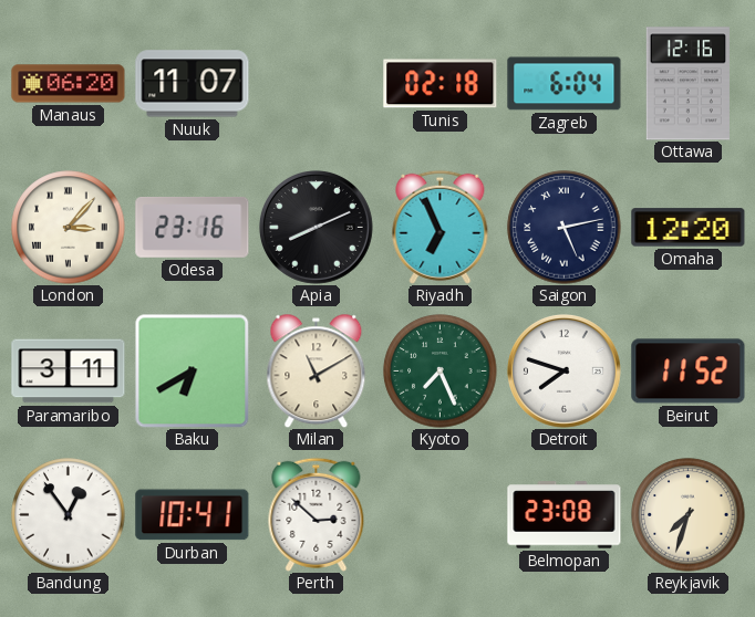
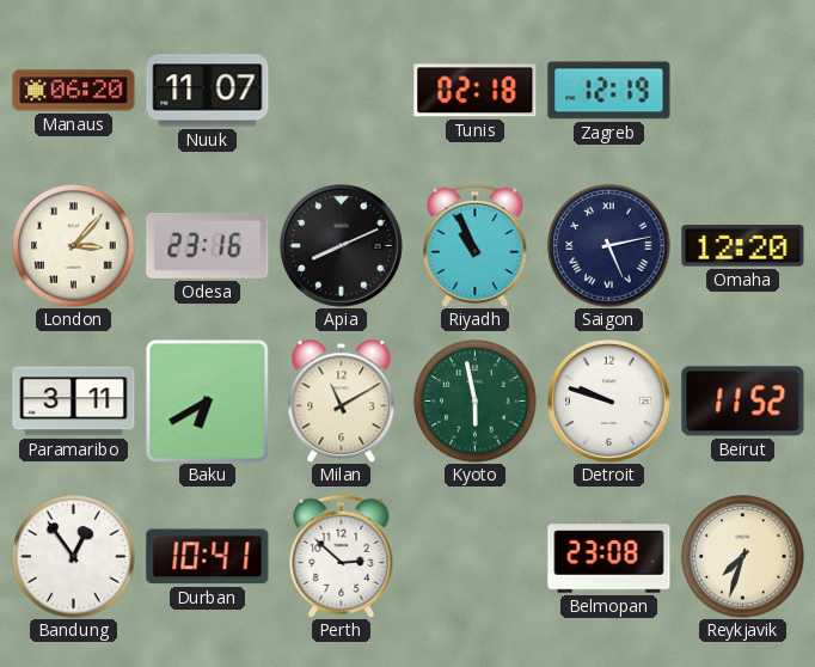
Zagreb: 6:04 -> 12:19 (609, 91)
Ottawa: 12:16 -> none (687, 84)
Riyadh: 6:56 -> 10:56 (476, 245)
Kyoto: 7:26 -> 5:58 (476, 402)
Detroit: 7:48 -> 9:48 (608, 400)
